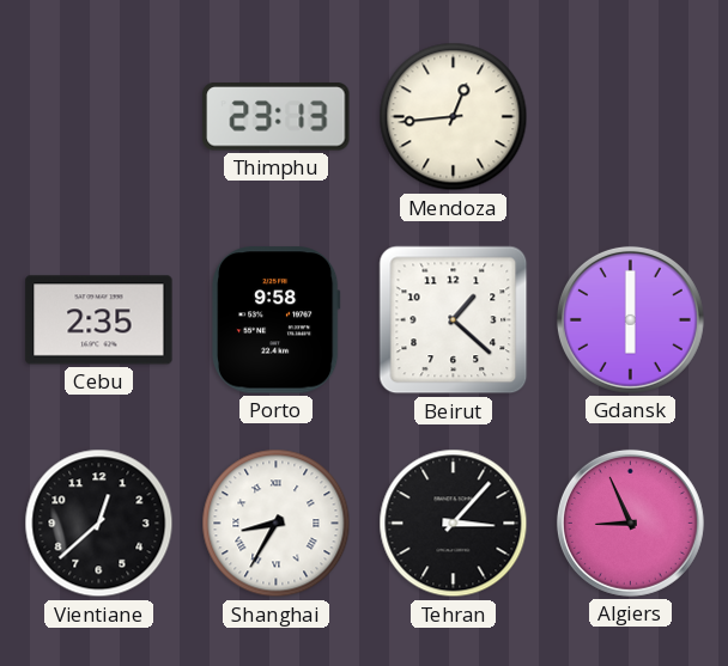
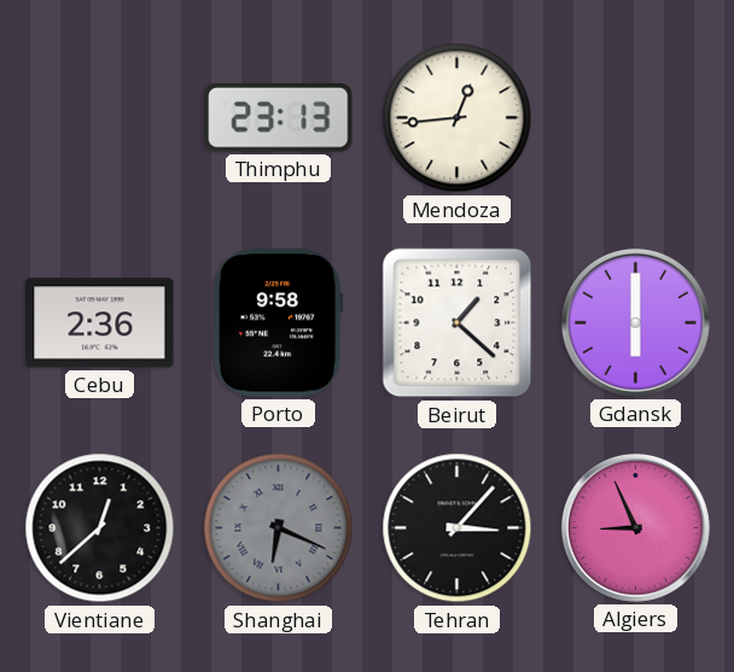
Cebu: 2:35 -> 2:36 (100, 323)
Shanghai: 8:35 -> 6:19 (279, 528)
Shanghai dial: white -> grey (279, 528)
